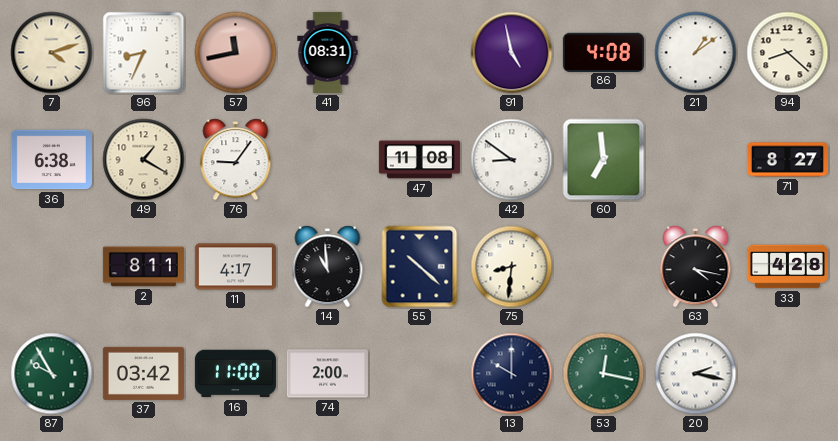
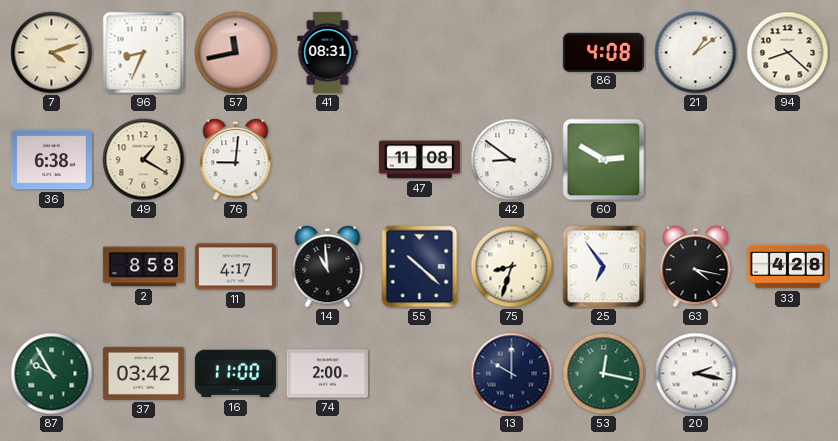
91: 4:58 -> none (512, 53)
76: 9:06 -> 9:01 (236, 160)
60: 6:59 -> 2:50 (604, 160)
71: 8:27 -> none (787, 160)
2: 8:11 -> 8:58 (143, 267)
75: 8:31 -> 8:33 (512, 267)
25: none -> 6:54 (604, 267)
